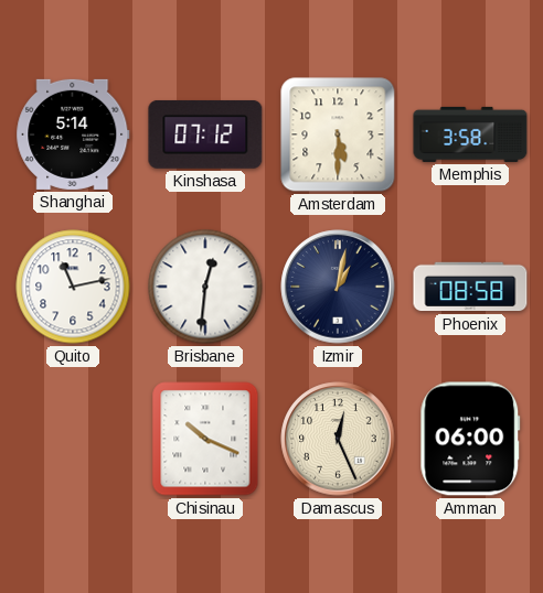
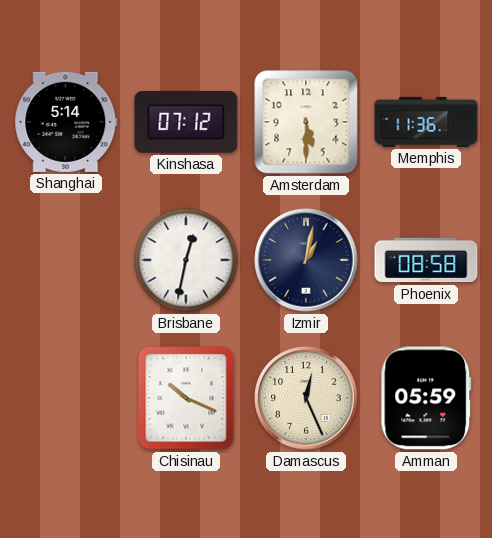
Memphis: 3:58 -> 11:36 (426, 122)
Quito: 11:13 -> none (73, 287)
Brisbane: 12:31 -> 12:32 (186, 260)
Amman: 06:00 -> 05:59 (426, 398)
